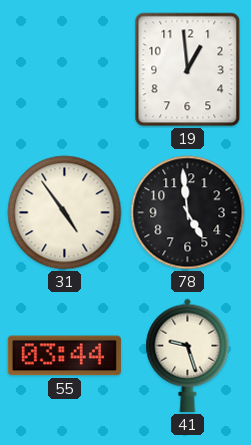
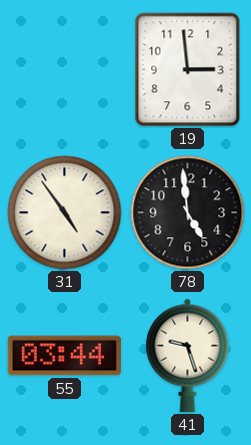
19: 12:59 -> 2:59 (188, 70)
